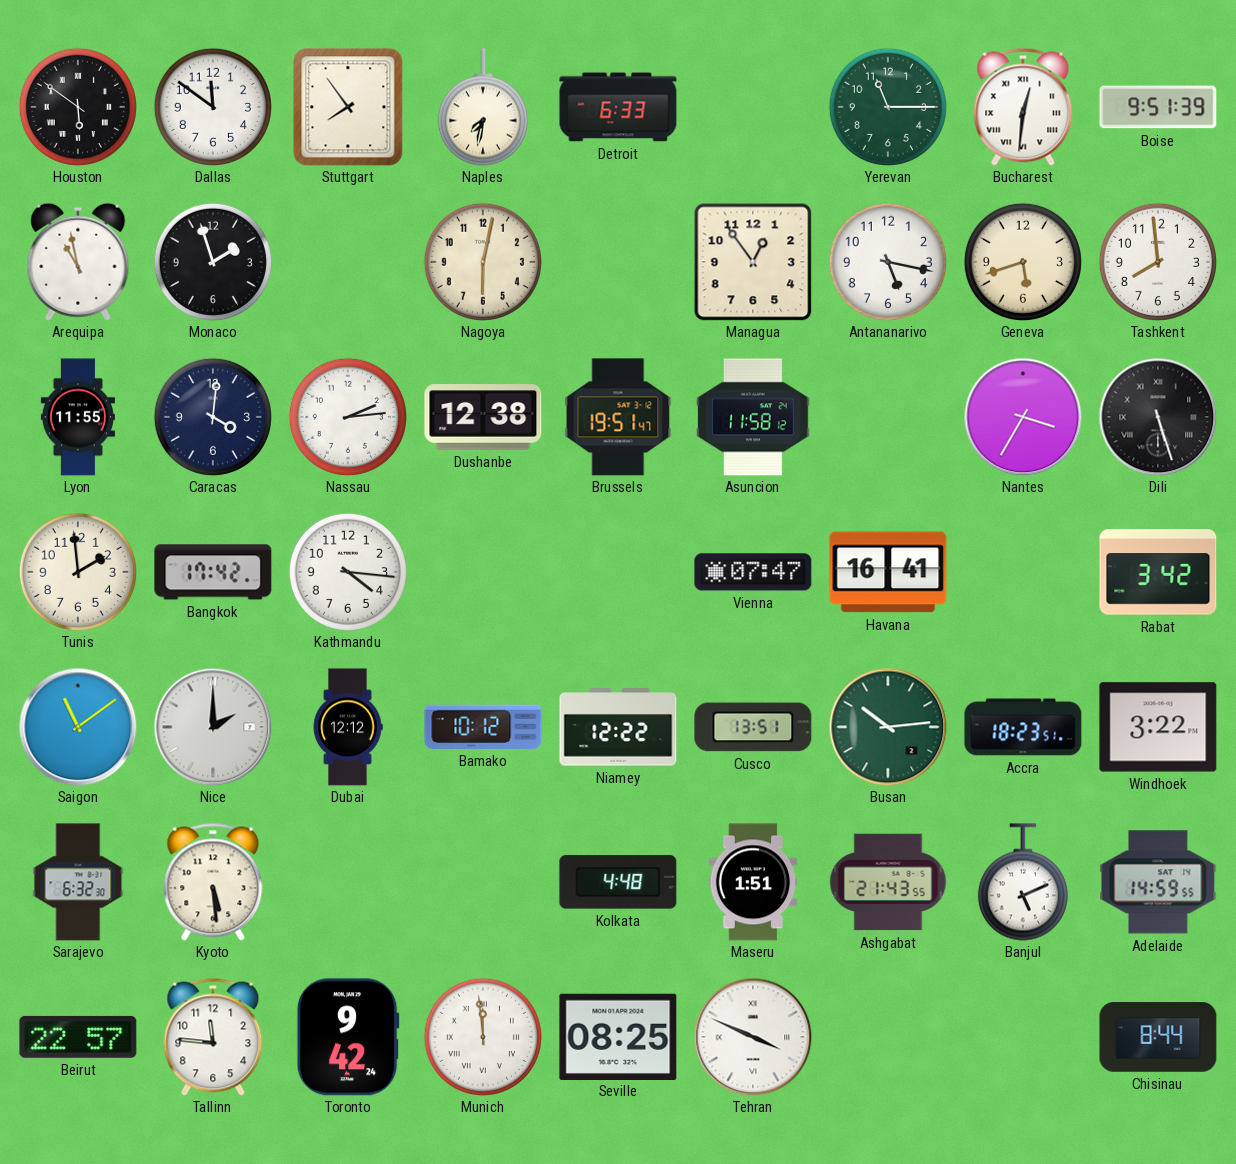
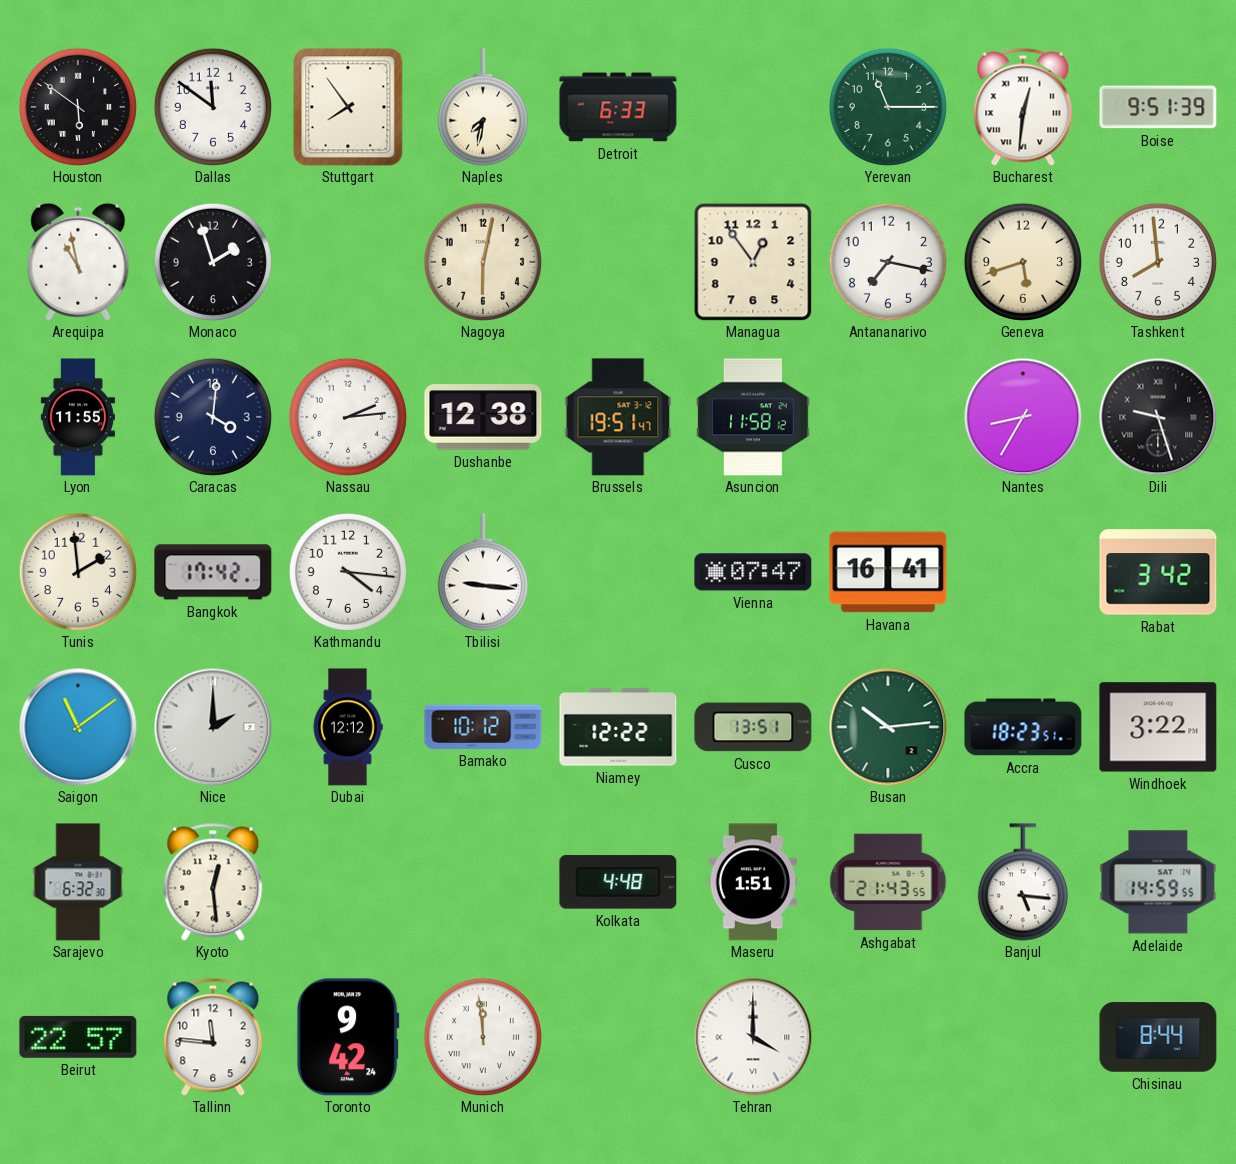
Antananarivo: 5:17 -> 7:17 (888, 262)
Nantes: 3:35 -> 8:35 (1023, 417)
Dili: 5:27 -> 9:27 (1158, 417)
Tbilisi: none -> 9:16 (483, 572)
Kyoto: 5:29 -> 12:29 (213, 882)
Banjul: 5:11 -> 5:16 (1023, 882)
Seville: 08:25 -> none (618, 1036)
Tehran: 3:49 -> 4:00 (753, 1037)
